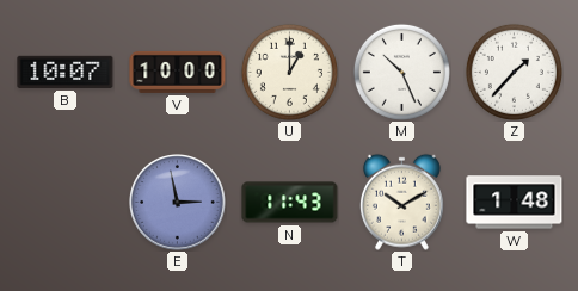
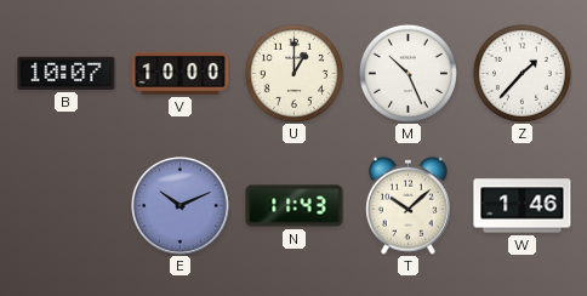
E: 2:58 -> 10:11 (181, 206)
T: 10:10 -> 10:08 (408, 205)
W: 1:48 -> 1:46 (523, 206)
